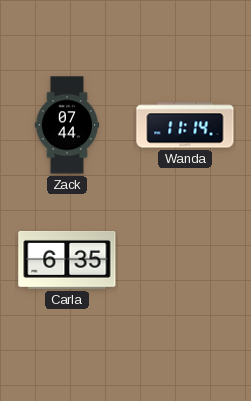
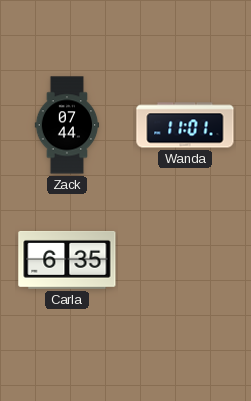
Wanda: 11:14 -> 11:01 (185, 125)
